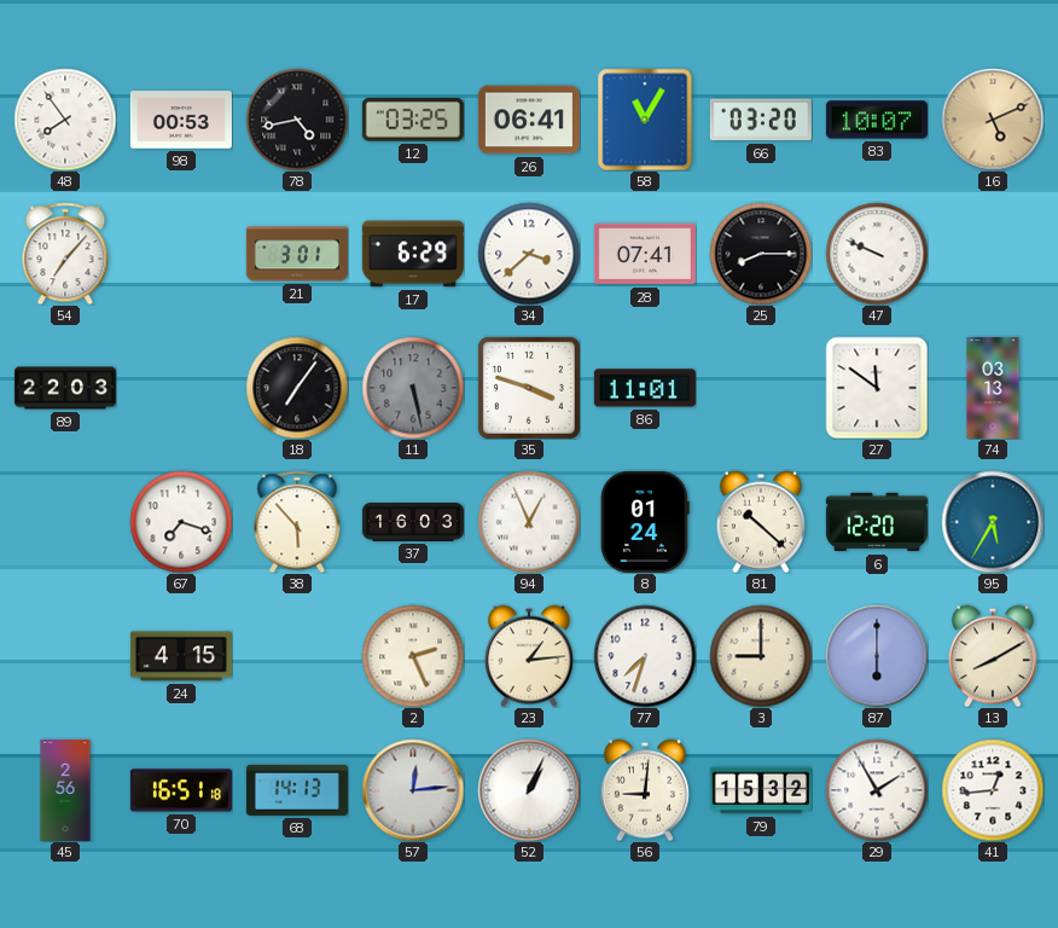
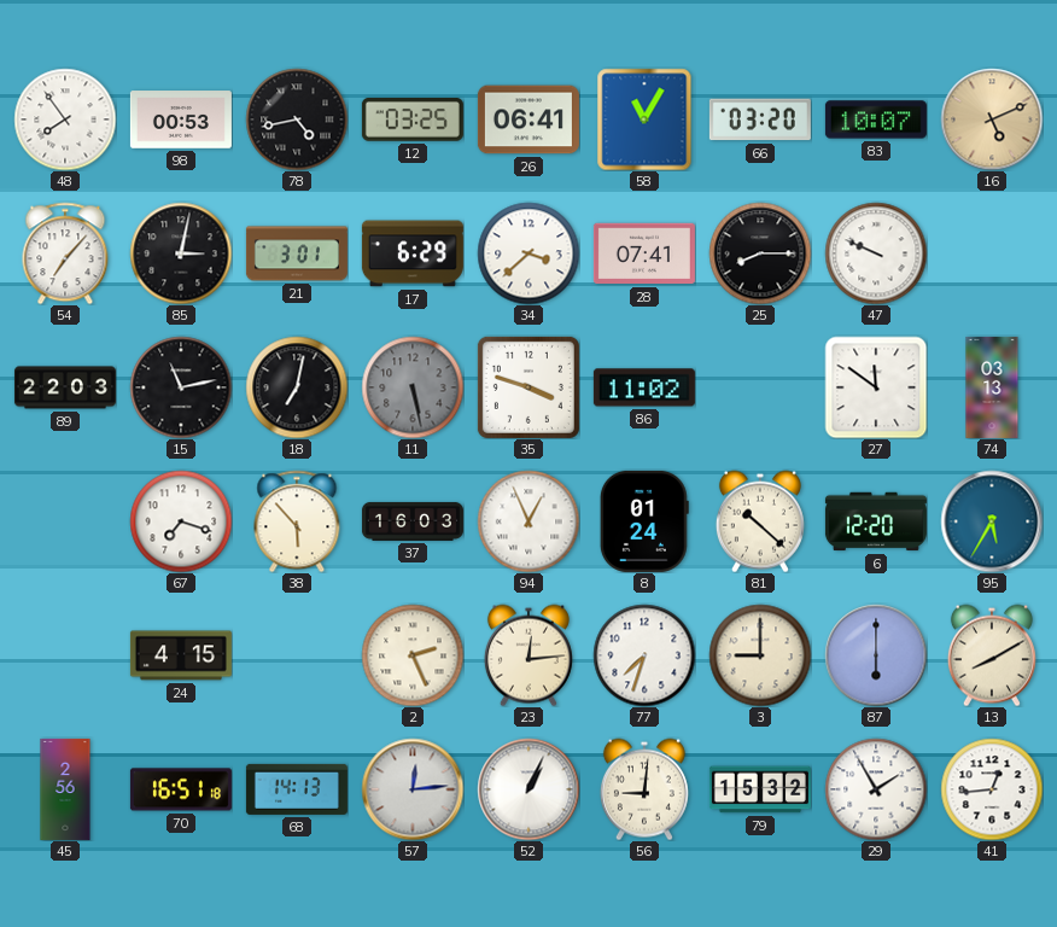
85: none -> 3:02 (181, 253)
15: none -> 11:13 (181, 387)
18: 7:06 -> 7:02 (297, 387)
86: 11:01 -> 11:02 (644, 387)
23: 1:14 -> 12:14 (528, 655)
